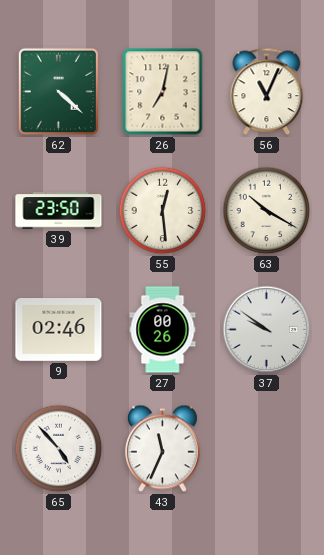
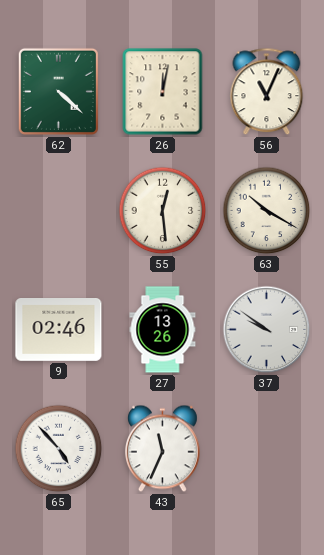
26: 7:02 -> 12:02 (163, 92)
39: 23:50 -> none (59, 211)
27: 00:26 -> 13:26 (163, 330)
